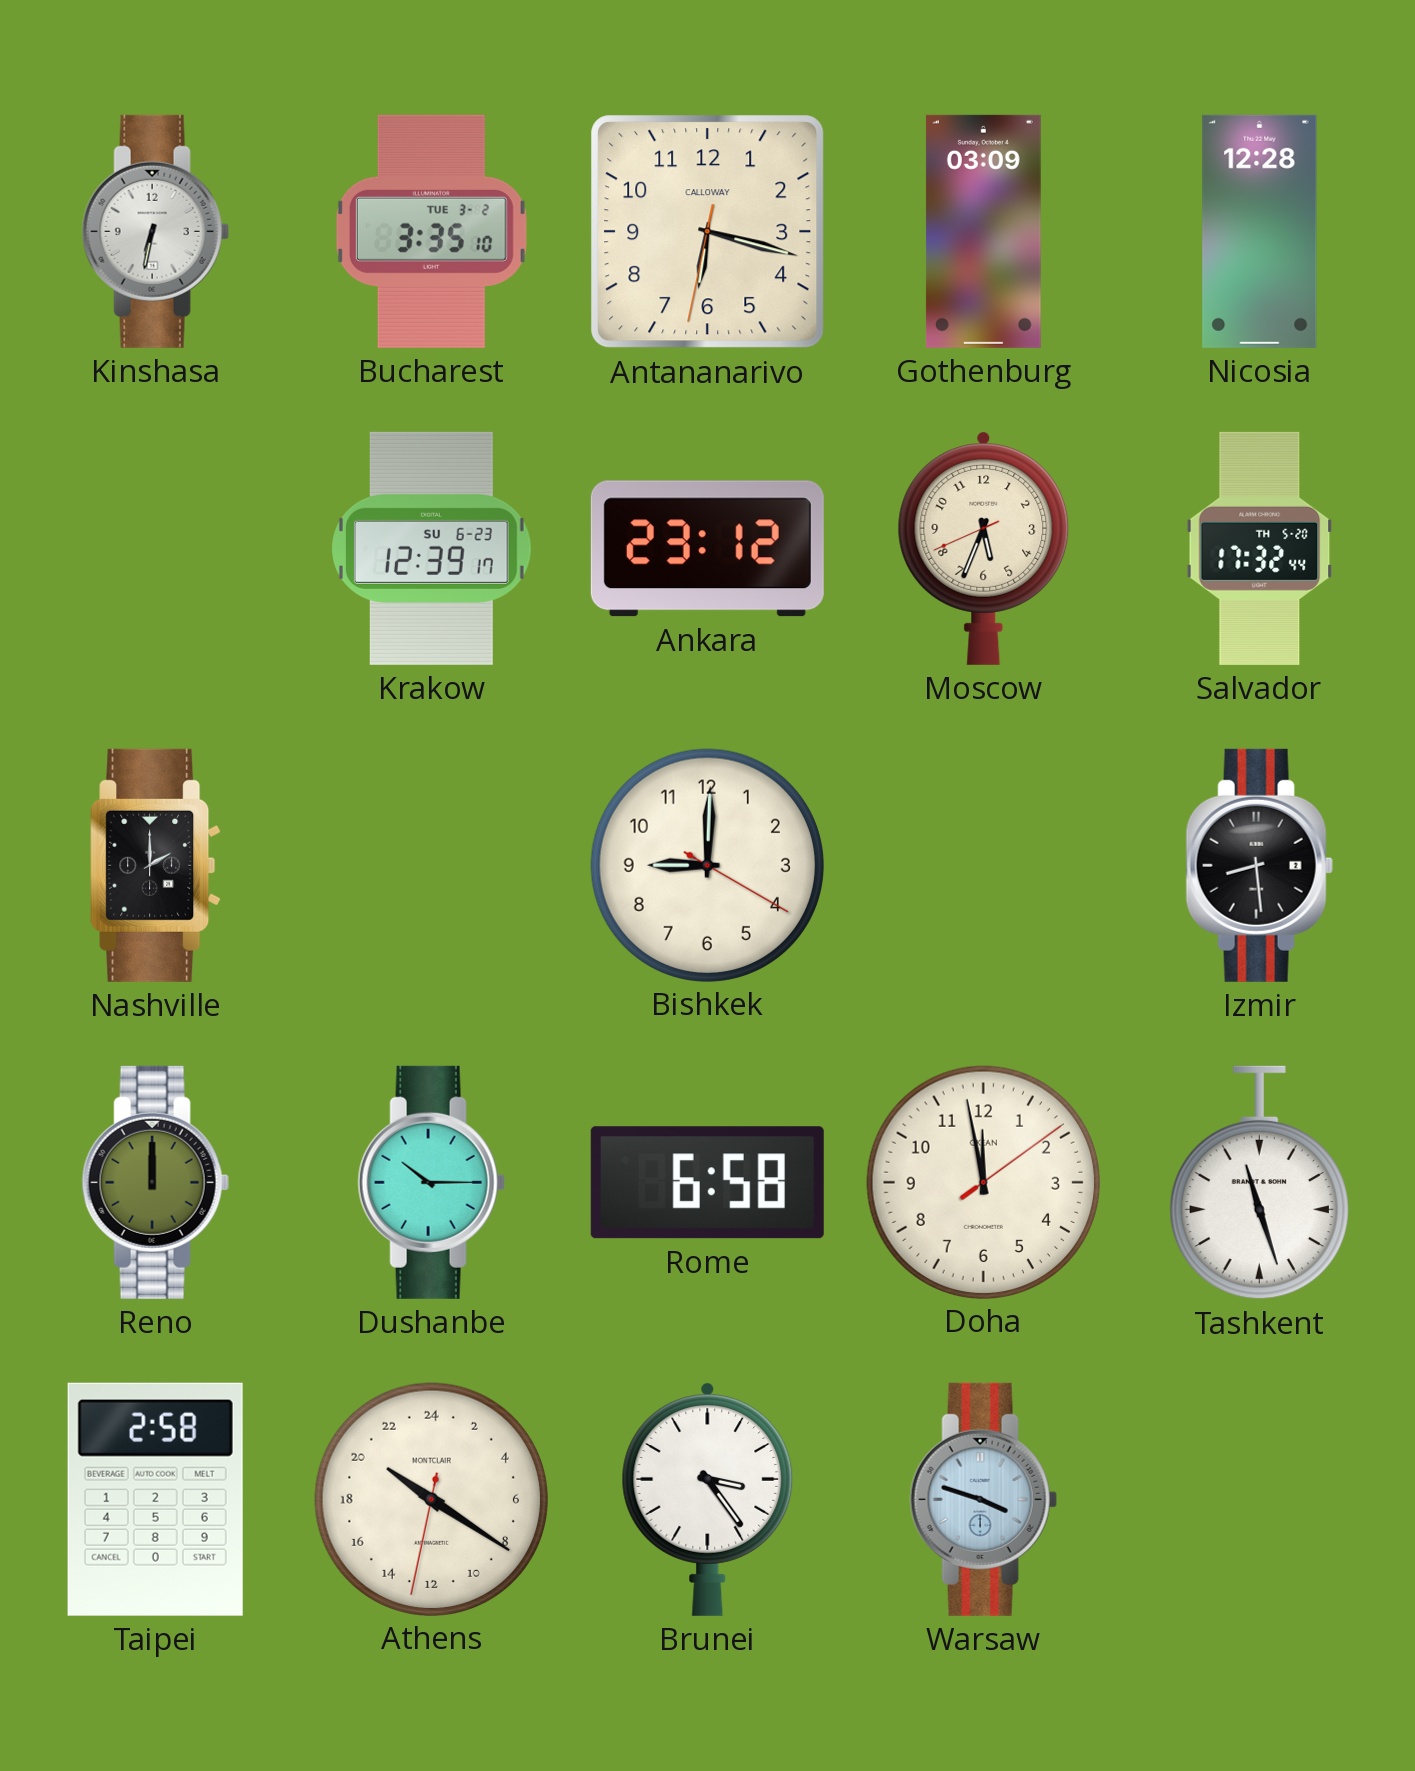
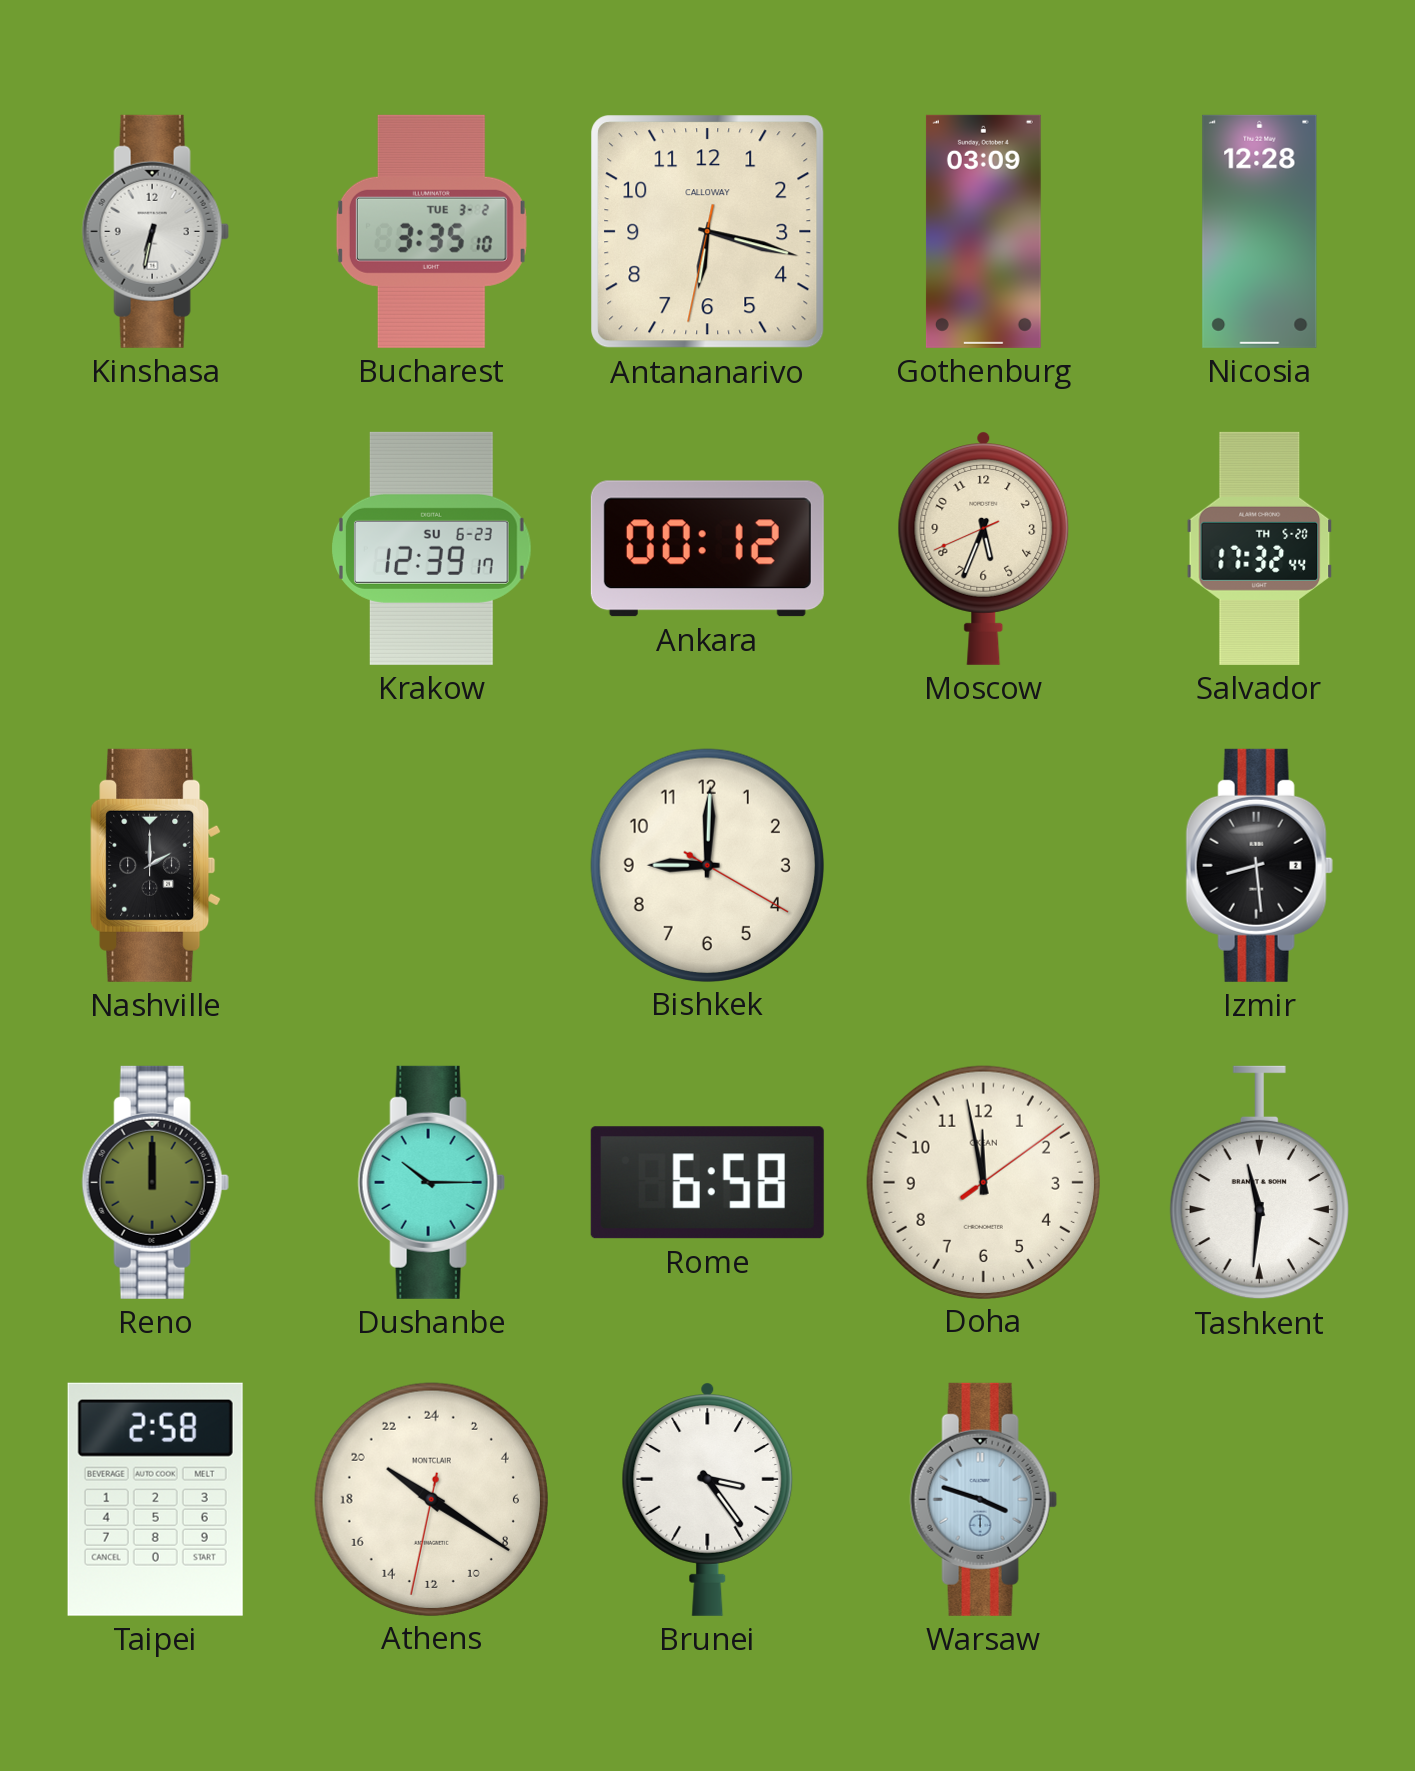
Ankara: 23:12 -> 00:12 (707, 549)
Tashkent: 11:27 -> 11:31 (1259, 1183)
